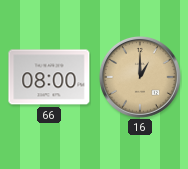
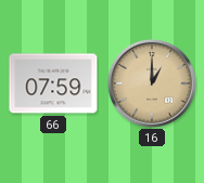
66: 08:00 -> 07:59 (53, 83)
